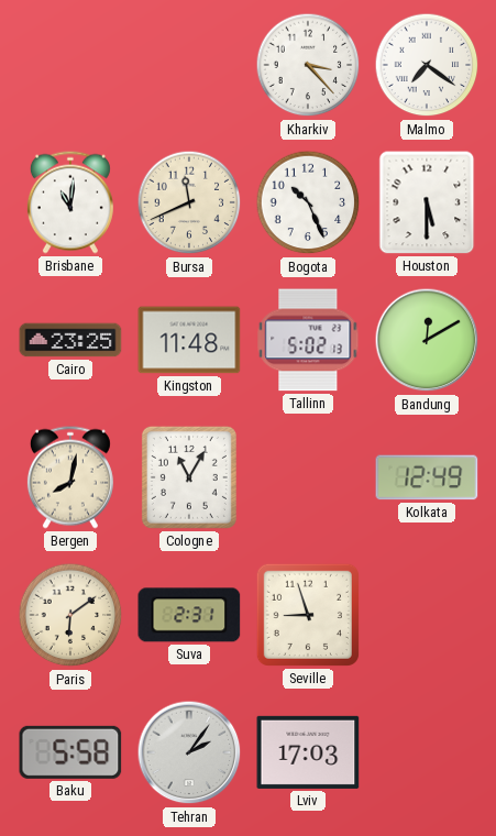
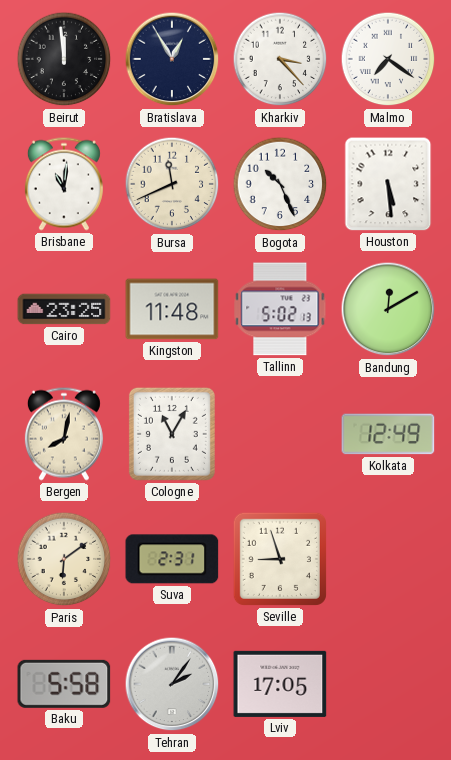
Beirut: none -> 11:59 (64, 59)
Bratislava: none -> 12:55 (172, 59)
Houston: 5:30 -> 5:29 (388, 184)
Lviv: 17:03 -> 17:05 (280, 684)
